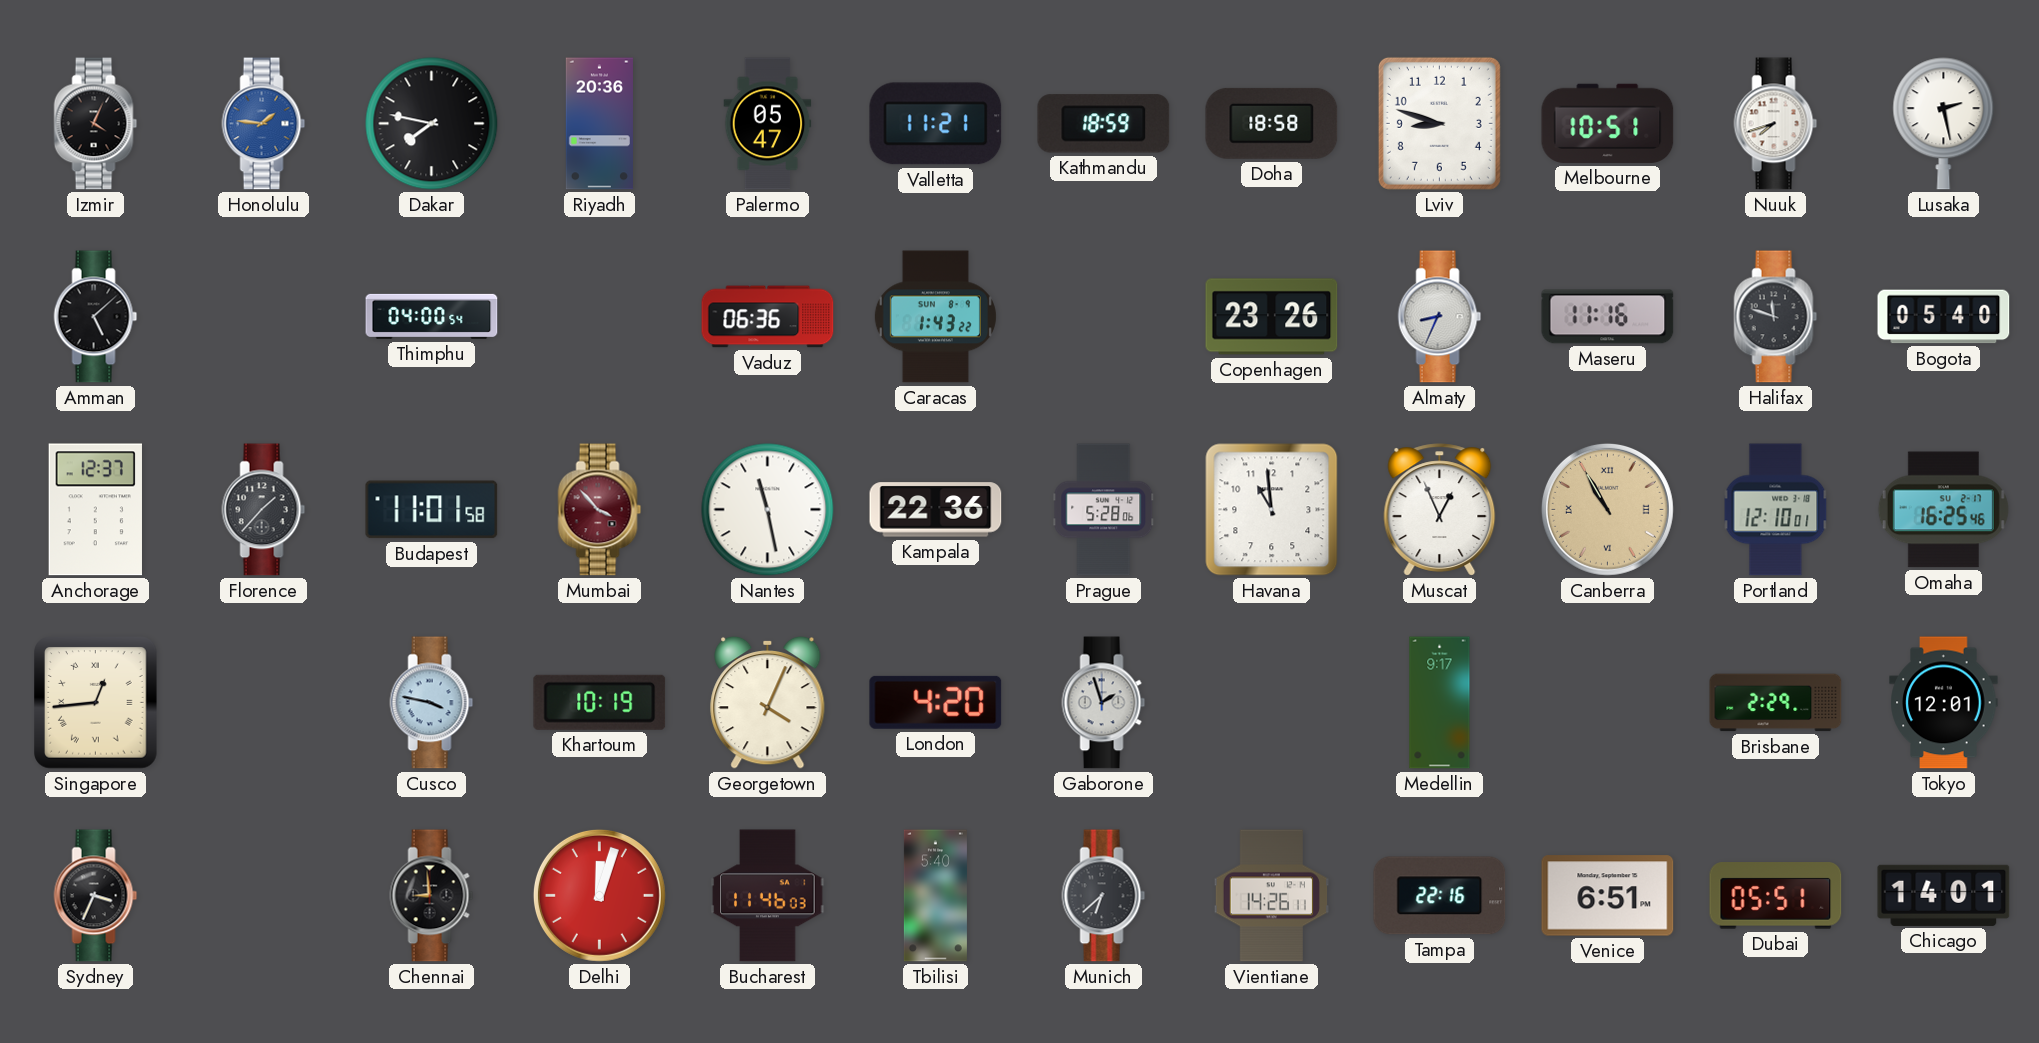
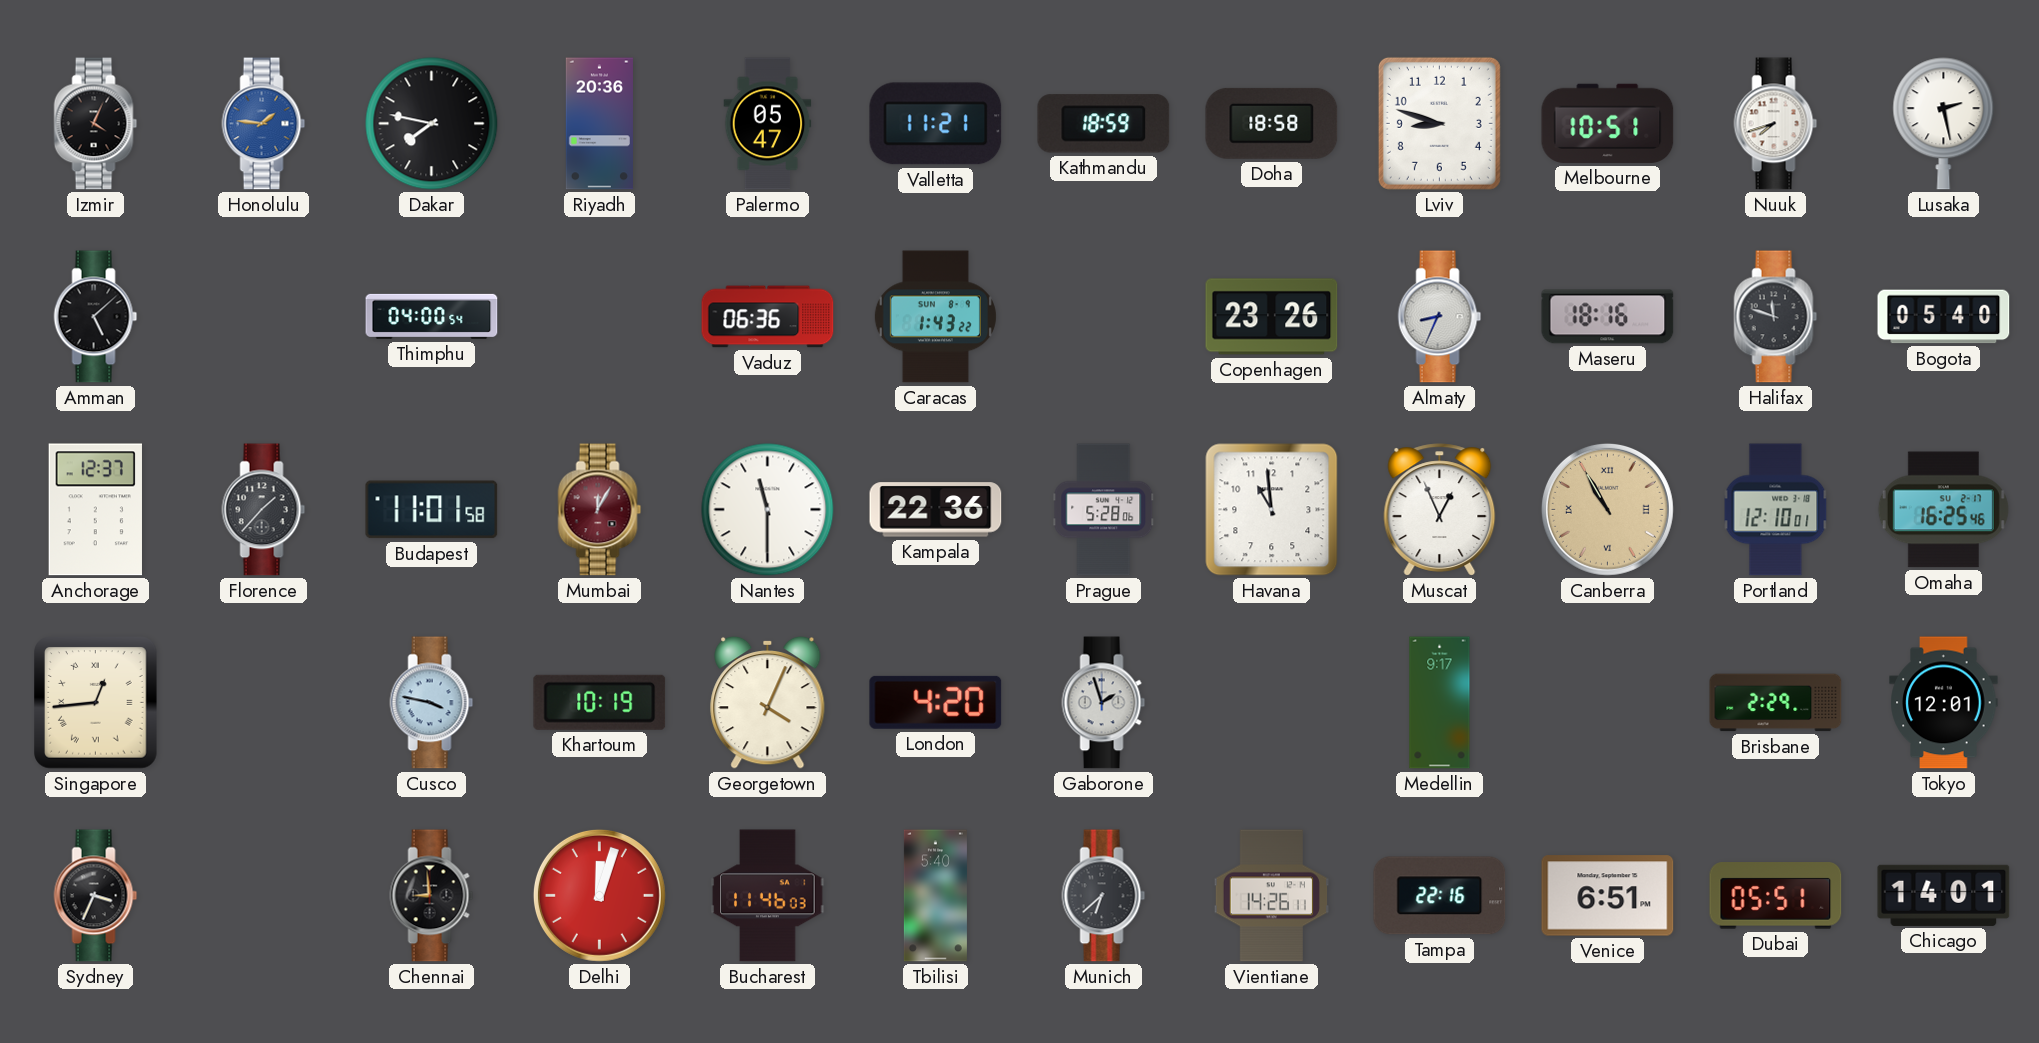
Maseru: 11:16 -> 18:16 (1608, 317)
Mumbai: 3:53 -> 12:05 (600, 510)
Nantes: 11:28 -> 11:30 (768, 510)
